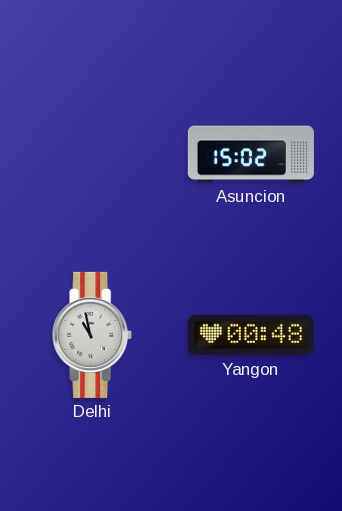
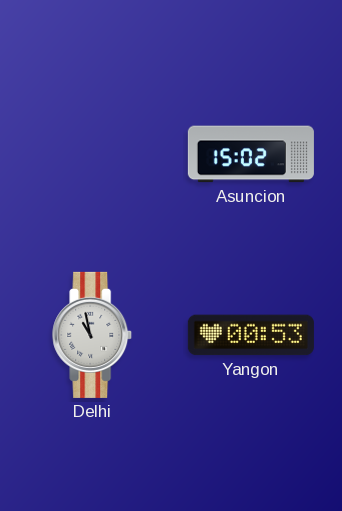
Yangon: 00:48 -> 00:53 (251, 335)
